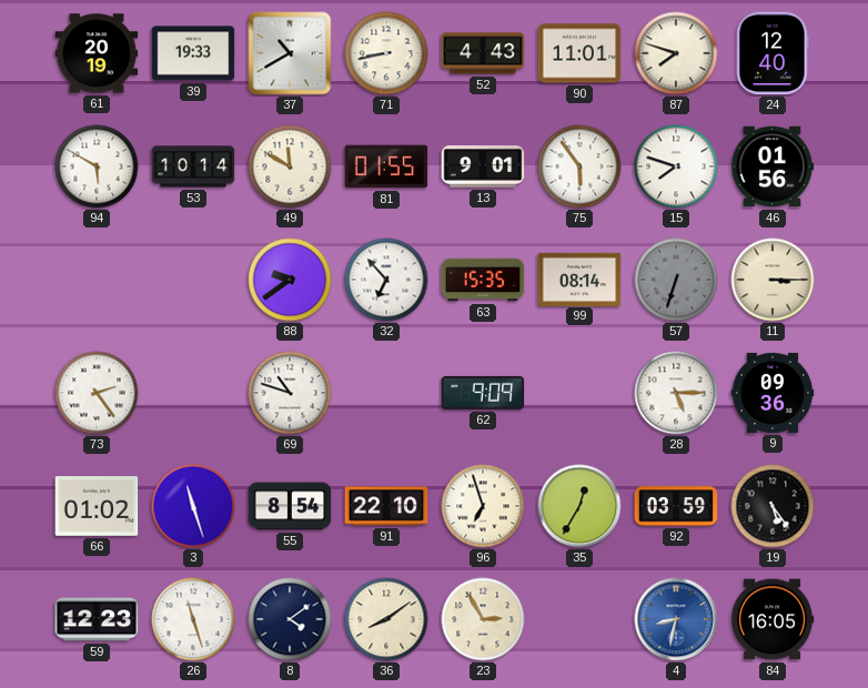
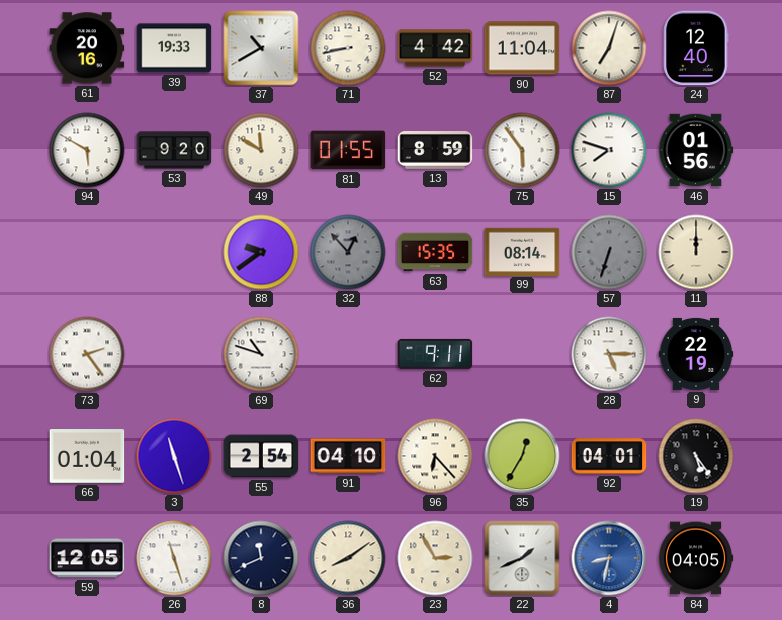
61: 20:19 -> 20:16 (87, 48)
52: 4:43 -> 4:42 (435, 48)
90: 11:01 -> 11:04 (522, 48)
87: 7:48 -> 7:03 (609, 48)
53: 10:14 -> 9:20 (174, 150)
13: 9:01 -> 8:59 (435, 151)
32: 6:53 -> 12:53 (348, 252)
32 dial: white -> grey (348, 252)
11: 3:15 -> 12:00 (696, 252)
62: 9:09 -> 9:11 (435, 354)
9: 09:36 -> 22:19 (696, 354)
66: 01:02 -> 01:04 (87, 456)
55: 8:54 -> 2:54 (261, 456)
91: 22:10 -> 04:10 (348, 456)
96: 6:57 -> 6:23 (435, 456)
92: 03:59 -> 04:01 (609, 456)
59: 12:23 -> 12:05 (87, 558)
8: 4:09 -> 11:41 (261, 558)
22: none -> 1:41 (522, 558)
84: 16:05 -> 04:05 (696, 558)
